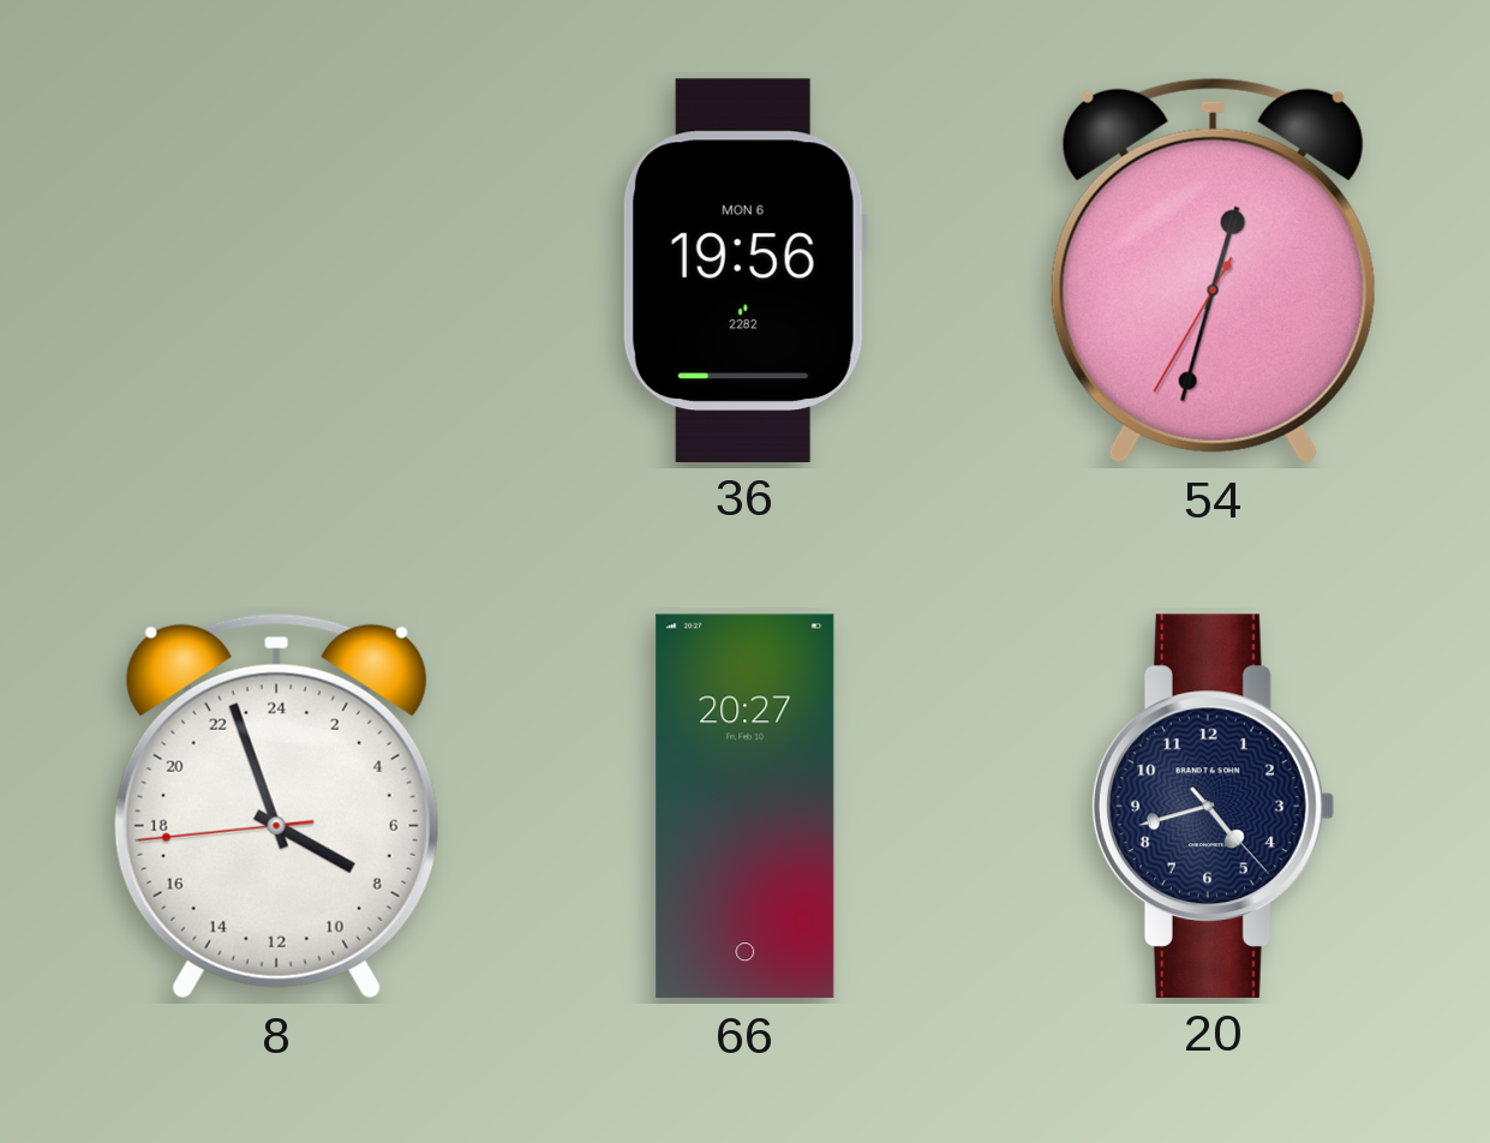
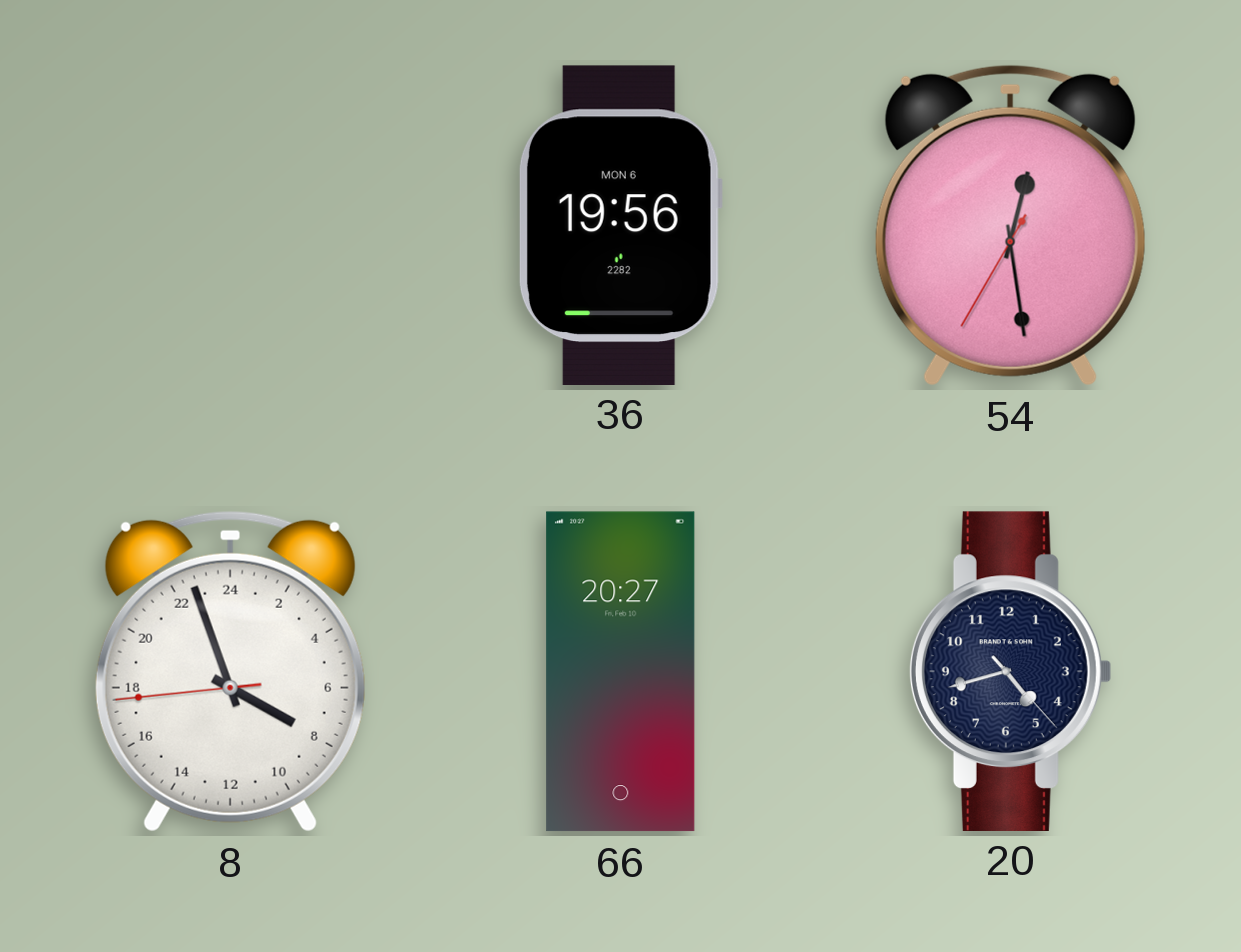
54: 12:32 -> 12:28 (1010, 225)
